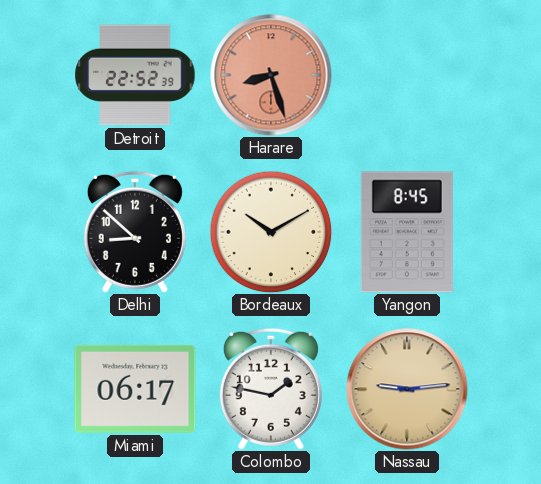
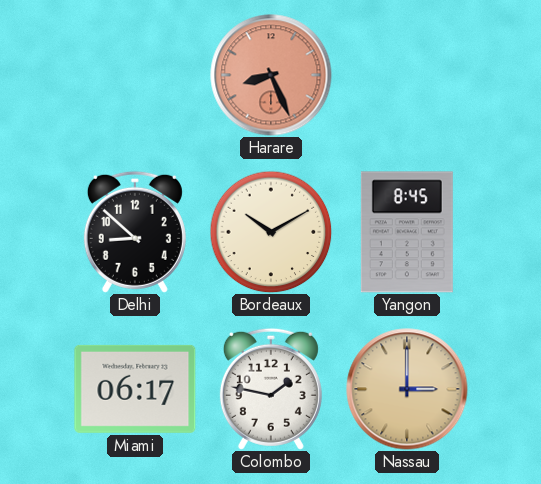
Detroit: 22:52 -> none (135, 75)
Harare: 8:27 -> 8:26 (271, 75)
Nassau: 9:14 -> 3:00 (407, 389)
